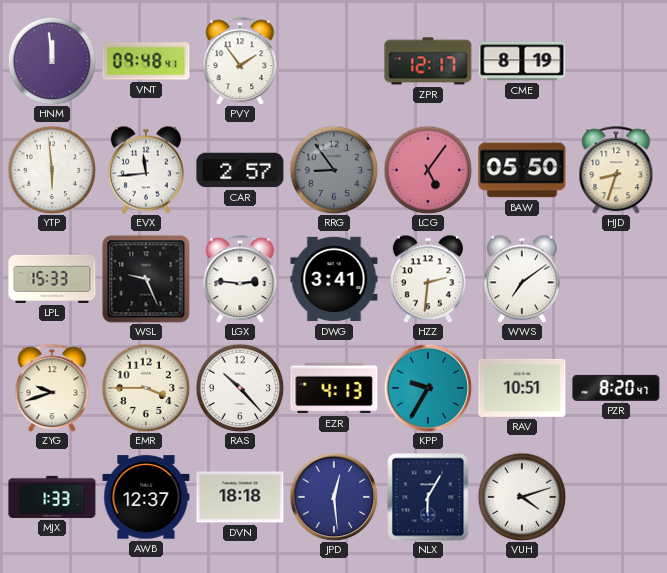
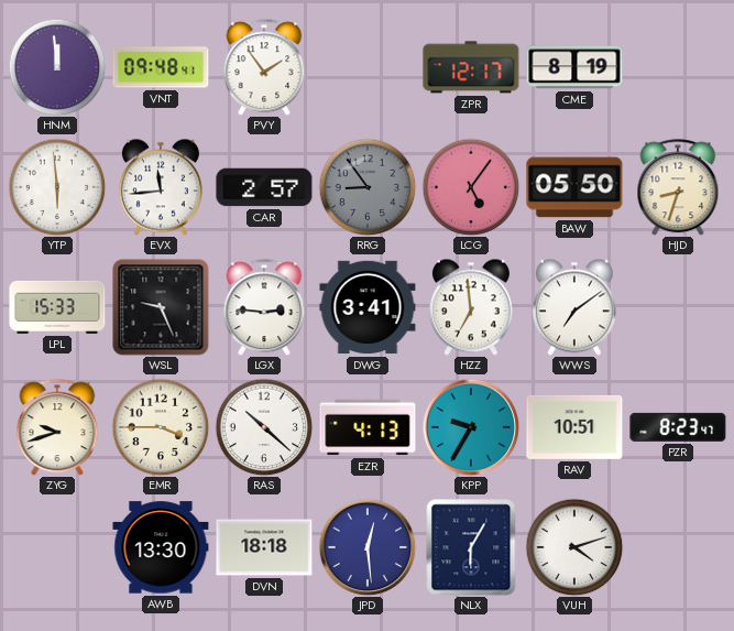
HZZ: 2:31 -> 6:59 (471, 307)
RAS: 10:23 -> 10:22 (264, 427)
PZR: 8:20 -> 8:23 (678, 427)
MJX: 1:33 -> none (52, 497)
AWB: 12:37 -> 13:30 (161, 547)
